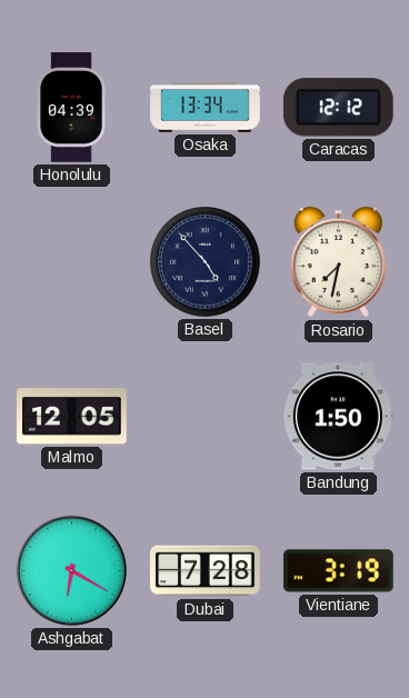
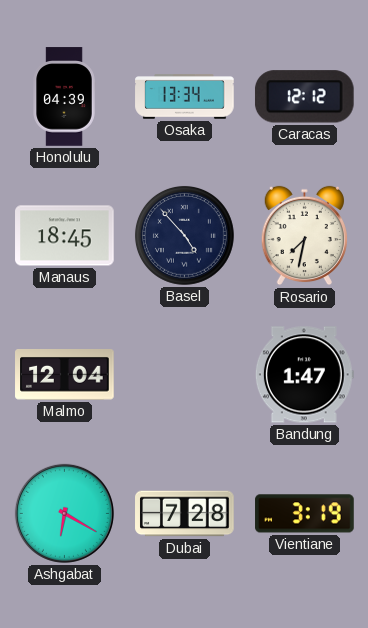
Manaus: none -> 18:45 (65, 236)
Malmo: 12:05 -> 12:04 (65, 375)
Bandung: 1:50 -> 1:47 (304, 375)
